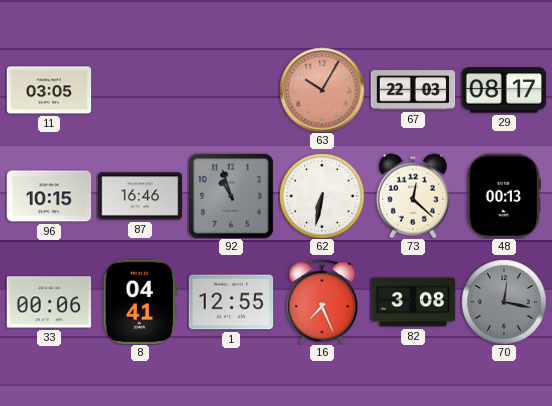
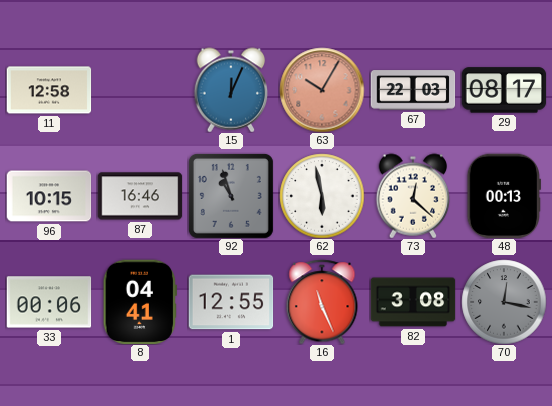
11: 03:05 -> 12:58 (49, 90)
15: none -> 12:04 (231, 90)
62: 6:32 -> 5:58 (322, 196)
16: 7:26 -> 11:26 (322, 302)
